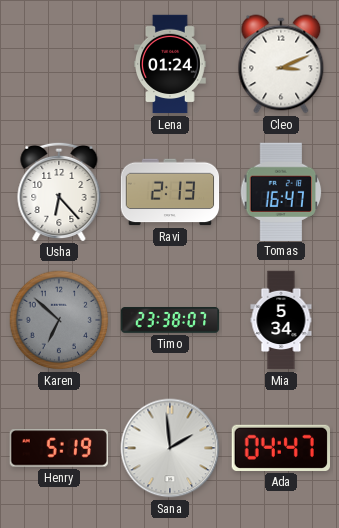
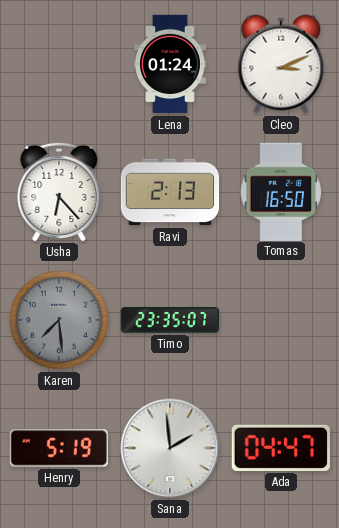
Tomas: 16:47 -> 16:50 (281, 191)
Karen: 6:52 -> 7:29 (59, 320)
Timo: 23:38 -> 23:35 (170, 320)
Mia: 5:34 -> none (281, 320)
